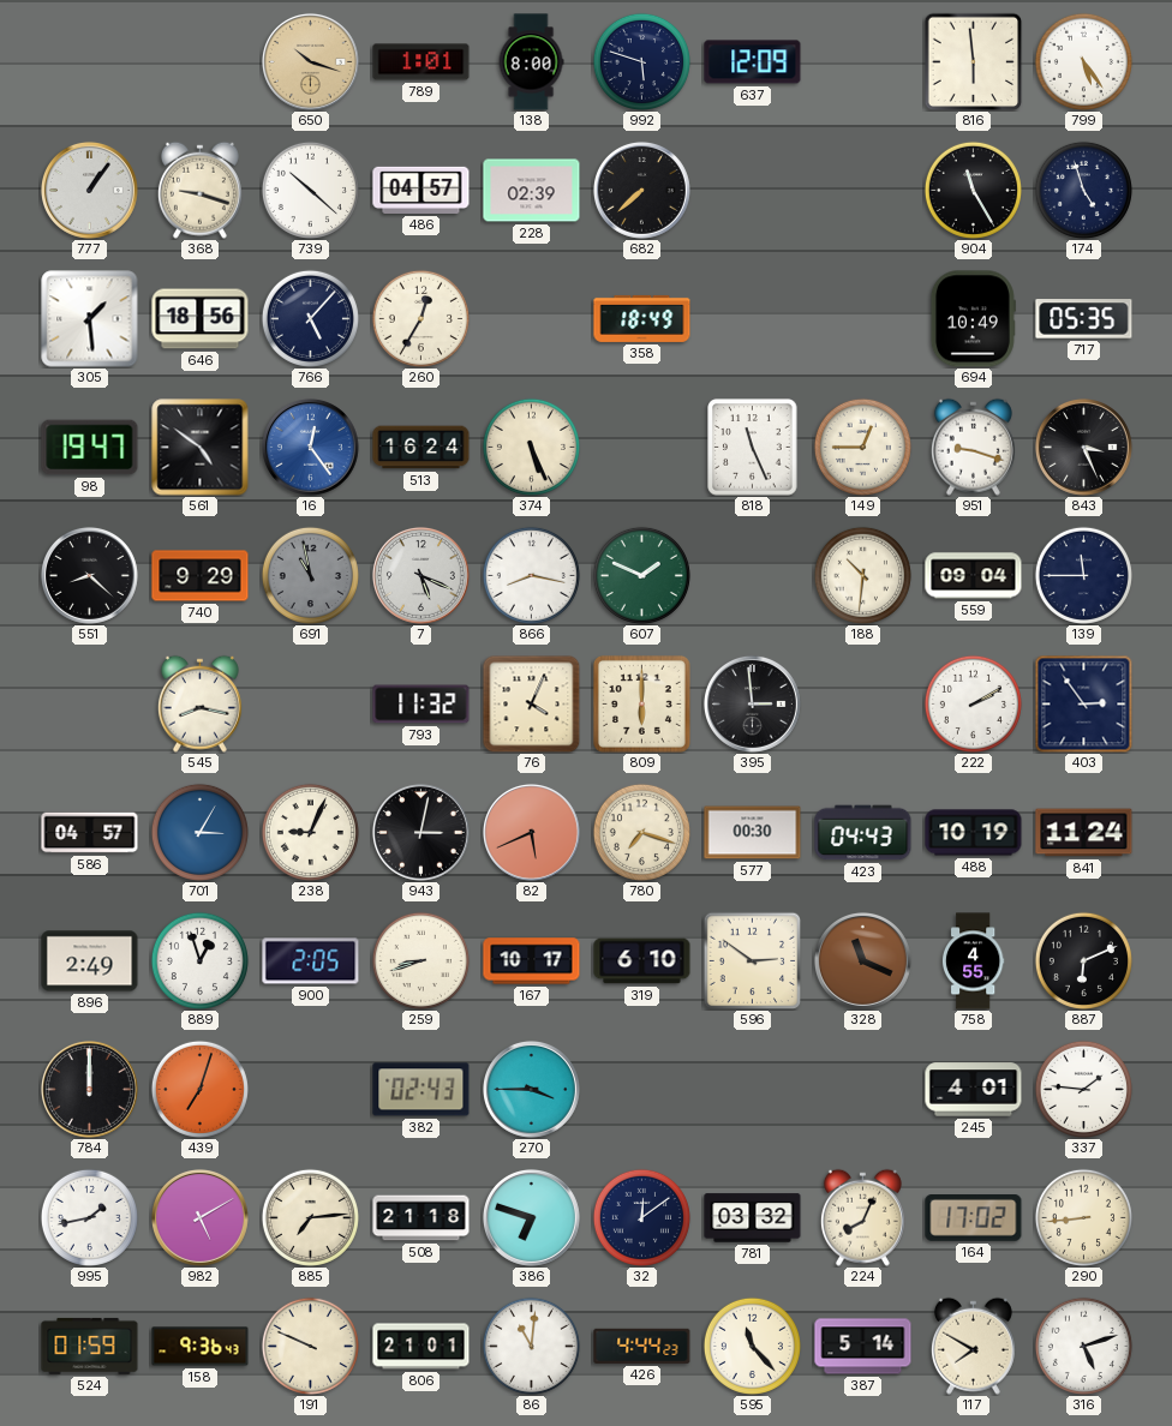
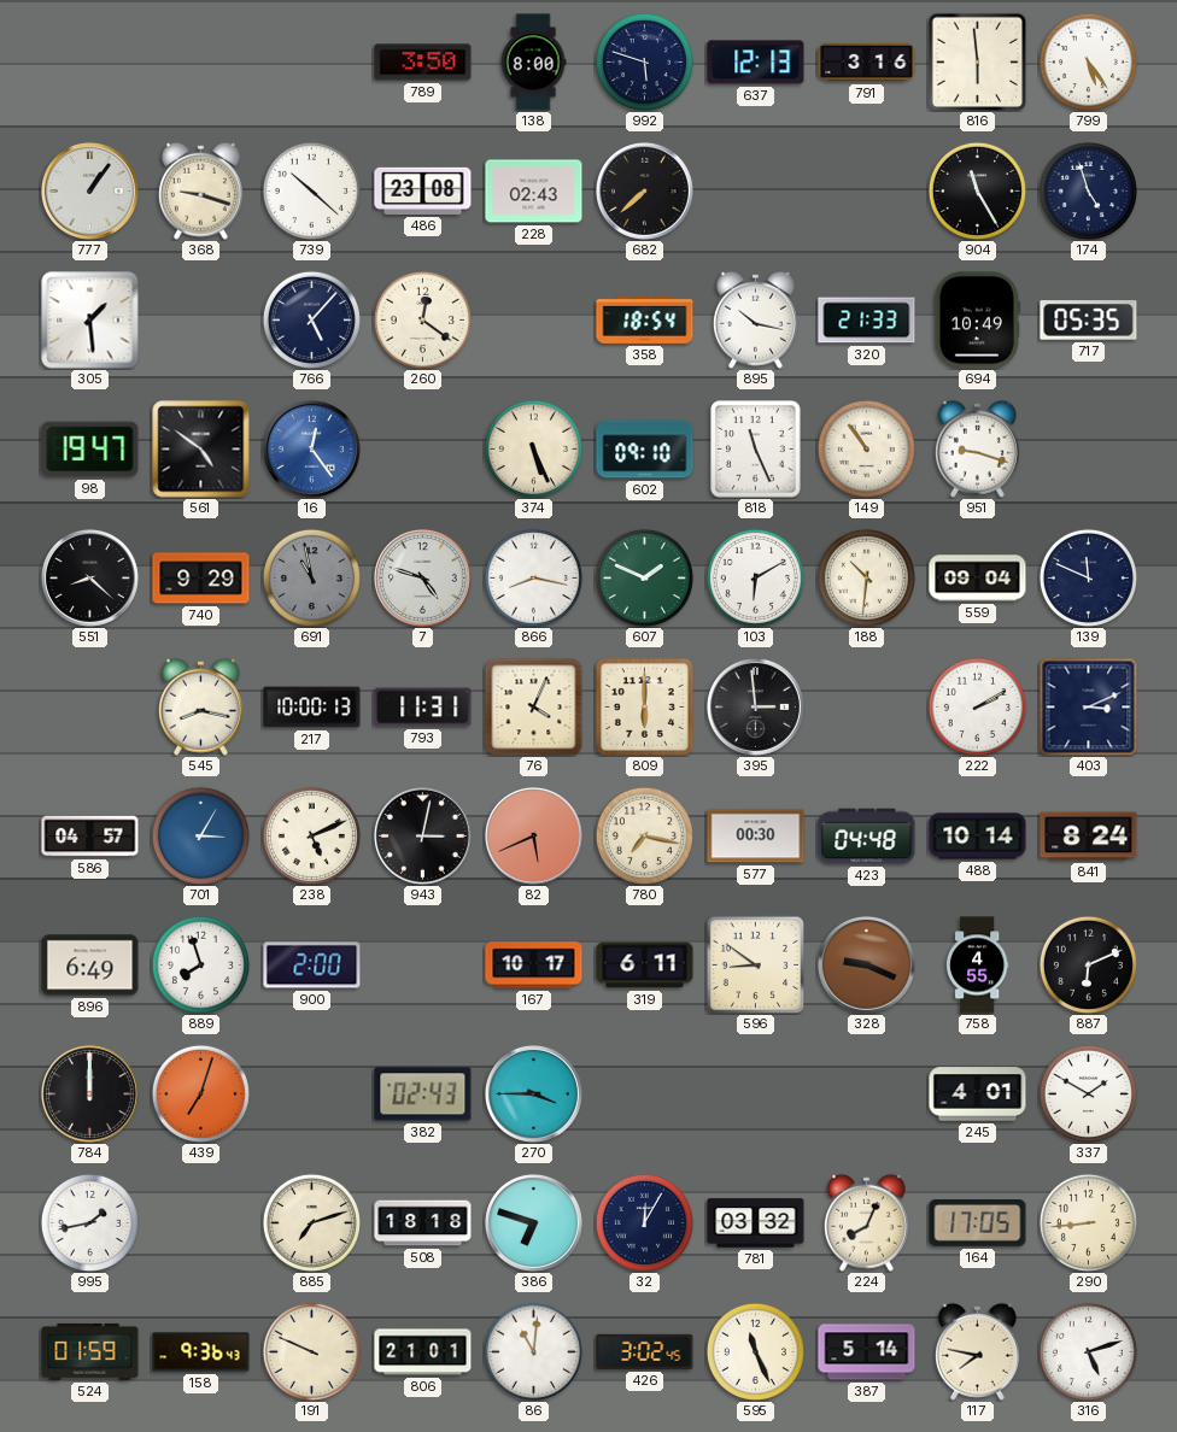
650: 10:18 -> none (310, 61)
789: 1:01 -> 3:50 (423, 63)
637: 12:09 -> 12:13 (756, 63)
791: none -> 3:16 (867, 63)
486: 04:57 -> 23:08 (423, 190)
228: 02:39 -> 02:43 (534, 192)
646: 18:56 -> none (201, 319)
260: 12:35 -> 12:21 (422, 319)
358: 18:49 -> 18:54 (645, 319)
895: none -> 10:17 (755, 319)
320: none -> 21:33 (867, 321)
513: 16:24 -> none (421, 448)
602: none -> 09:10 (645, 450)
149: 12:45 -> 10:54 (866, 448)
843: 3:26 -> none (1083, 447)
7: 5:19 -> 4:48 (422, 577)
103: none -> 6:10 (755, 577)
139: 11:45 -> 11:49 (1088, 577)
217: none -> 10:00 (312, 708)
793: 11:32 -> 11:31 (423, 708)
403: 2:54 -> 3:11 (1088, 706)
238: 9:04 -> 5:11 (311, 835)
780: 7:18 -> 7:17 (644, 835)
423: 04:43 -> 04:48 (867, 837)
488: 10:19 -> 10:14 (978, 837)
841: 11:24 -> 8:24 (1089, 837)
896: 2:49 -> 6:49 (90, 966)
889: 12:57 -> 7:57 (200, 964)
900: 2:05 -> 2:00 (312, 966)
259: 8:42 -> none (420, 960)
319: 6:10 -> 6:11 (645, 966)
596: 2:51 -> 8:51 (755, 964)
328: 11:19 -> 9:19 (866, 964)
337: 1:46 -> 1:50 (1088, 1093)
982: 5:10 -> none (199, 1217)
885: 7:14 -> 7:12 (311, 1222)
508: 21:18 -> 18:18 (423, 1223)
32: 12:09 -> 12:05 (644, 1222)
164: 17:02 -> 17:05 (978, 1223)
426: 4:44 -> 3:02 (645, 1351)
595: 11:23 -> 11:26 (755, 1351)
117: 7:50 -> 7:47 (977, 1351)
